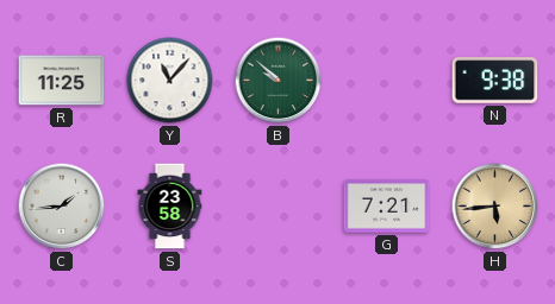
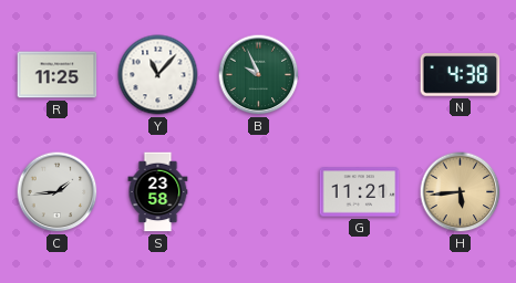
B: 9:52 -> 9:56 (259, 75)
N: 9:38 -> 4:38 (461, 75)
G: 7:21 -> 11:21 (360, 192)
